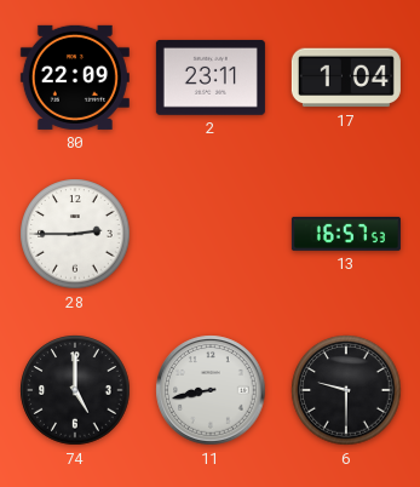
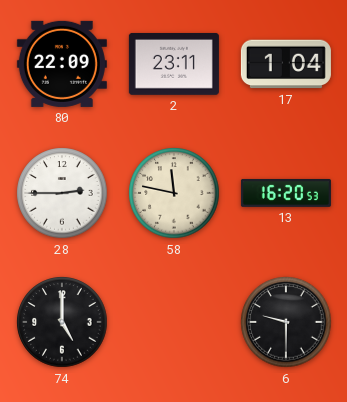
58: none -> 11:47 (174, 193)
13: 16:57 -> 16:20 (286, 193)
11: 8:43 -> none (211, 390)
